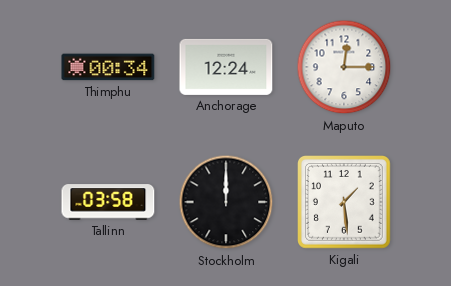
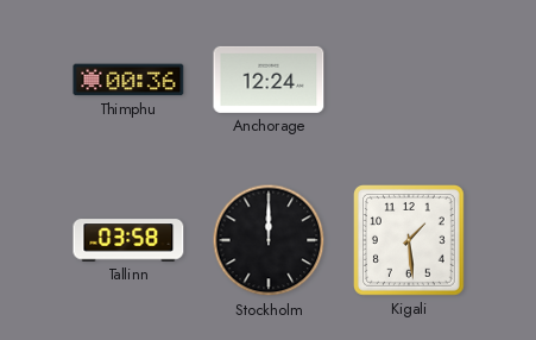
Thimphu: 00:34 -> 00:36 (128, 80)
Maputo: 12:15 -> none (344, 67)
